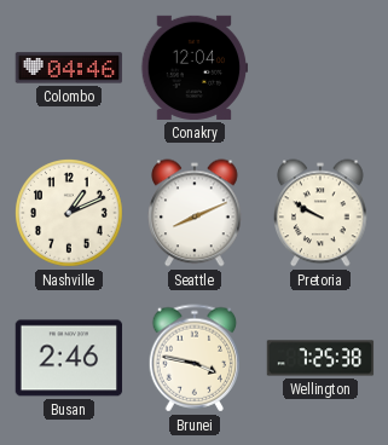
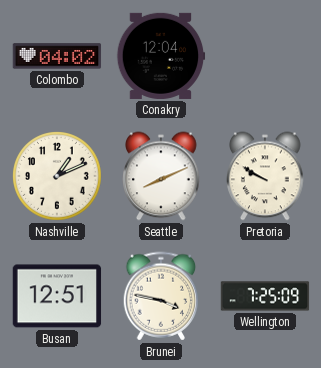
Colombo: 04:46 -> 04:02 (57, 56)
Busan: 2:46 -> 12:51 (57, 296)
Wellington: 7:25:38 -> 7:25:09 (265, 296)
